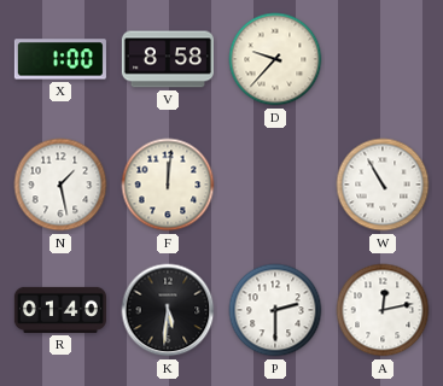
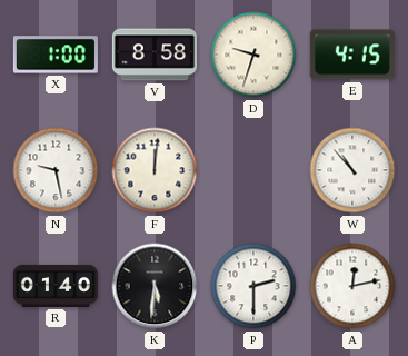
D: 9:37 -> 9:33 (253, 55)
E: none -> 4:15 (352, 55)
N: 1:28 -> 9:28 (56, 170)
W: 10:55 -> 10:53 (352, 170)
